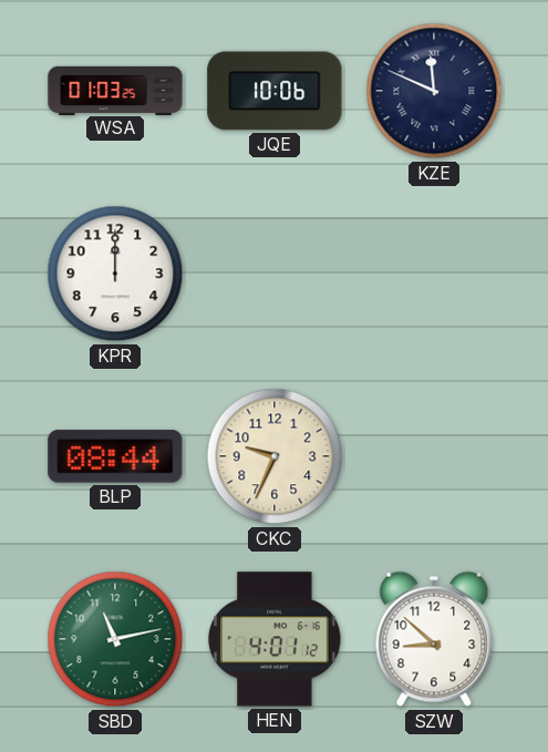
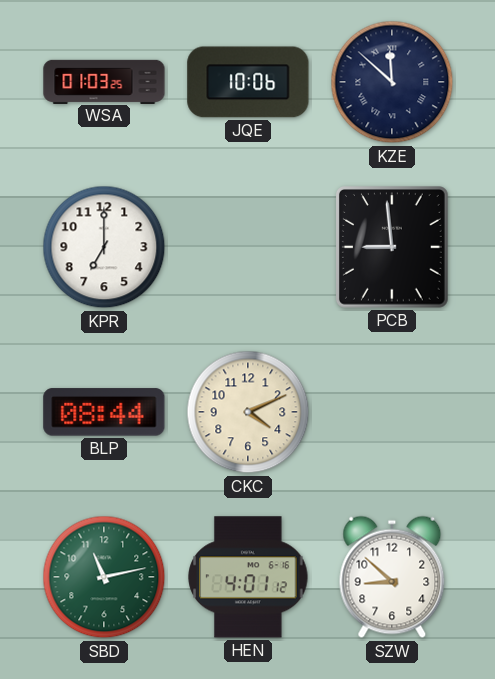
KZE: 11:49 -> 11:52 (392, 82)
KPR: 12:00 -> 7:00 (104, 247)
PCB: none -> 8:59 (392, 248)
CKC: 9:34 -> 4:11 (248, 412)
